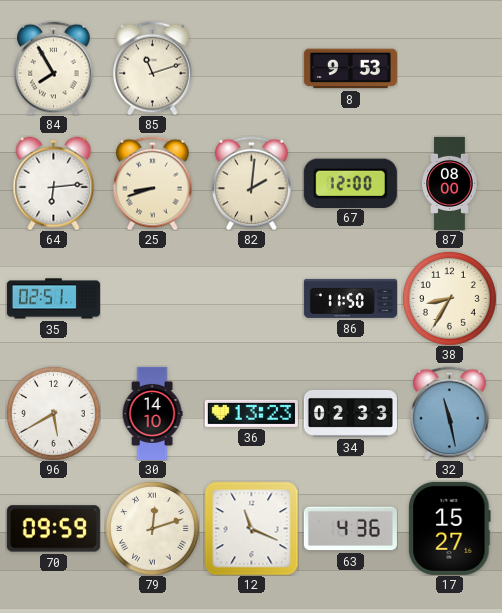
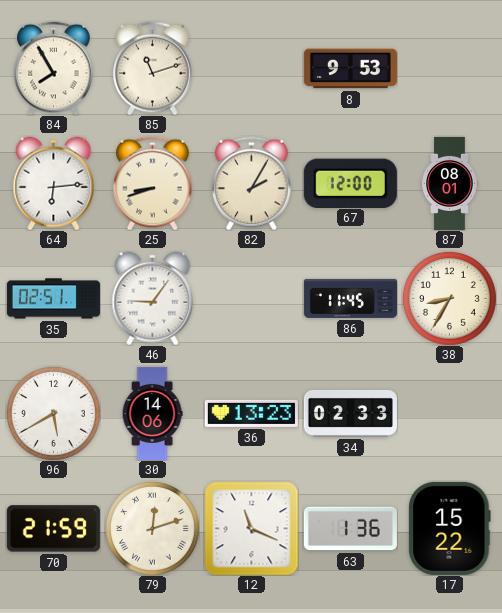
82: 2:01 -> 2:05 (252, 183)
87: 08:00 -> 08:01 (450, 183)
46: none -> 9:06 (153, 298)
86: 11:50 -> 11:45 (350, 298)
30: 14:10 -> 14:06 (152, 413)
32: 11:28 -> none (450, 413)
70: 09:59 -> 21:59 (53, 529)
63: 4:36 -> 1:36 (350, 529)
17: 15:27 -> 15:22 (450, 528)
